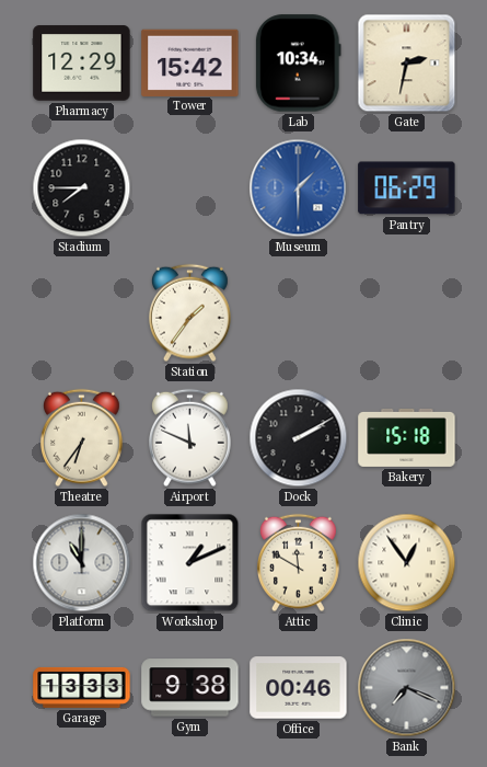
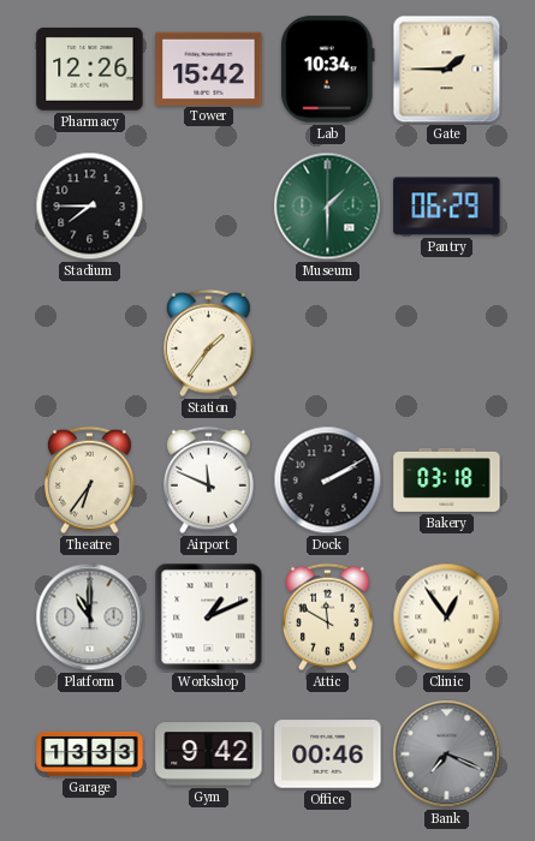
Pharmacy: 12:29 -> 12:26 (90, 70)
Gate: 2:32 -> 1:45 (447, 70)
Museum dial: blue -> green (328, 207)
Bakery: 15:18 -> 03:18 (447, 479)
Gym: 9:38 -> 9:42 (209, 754)
